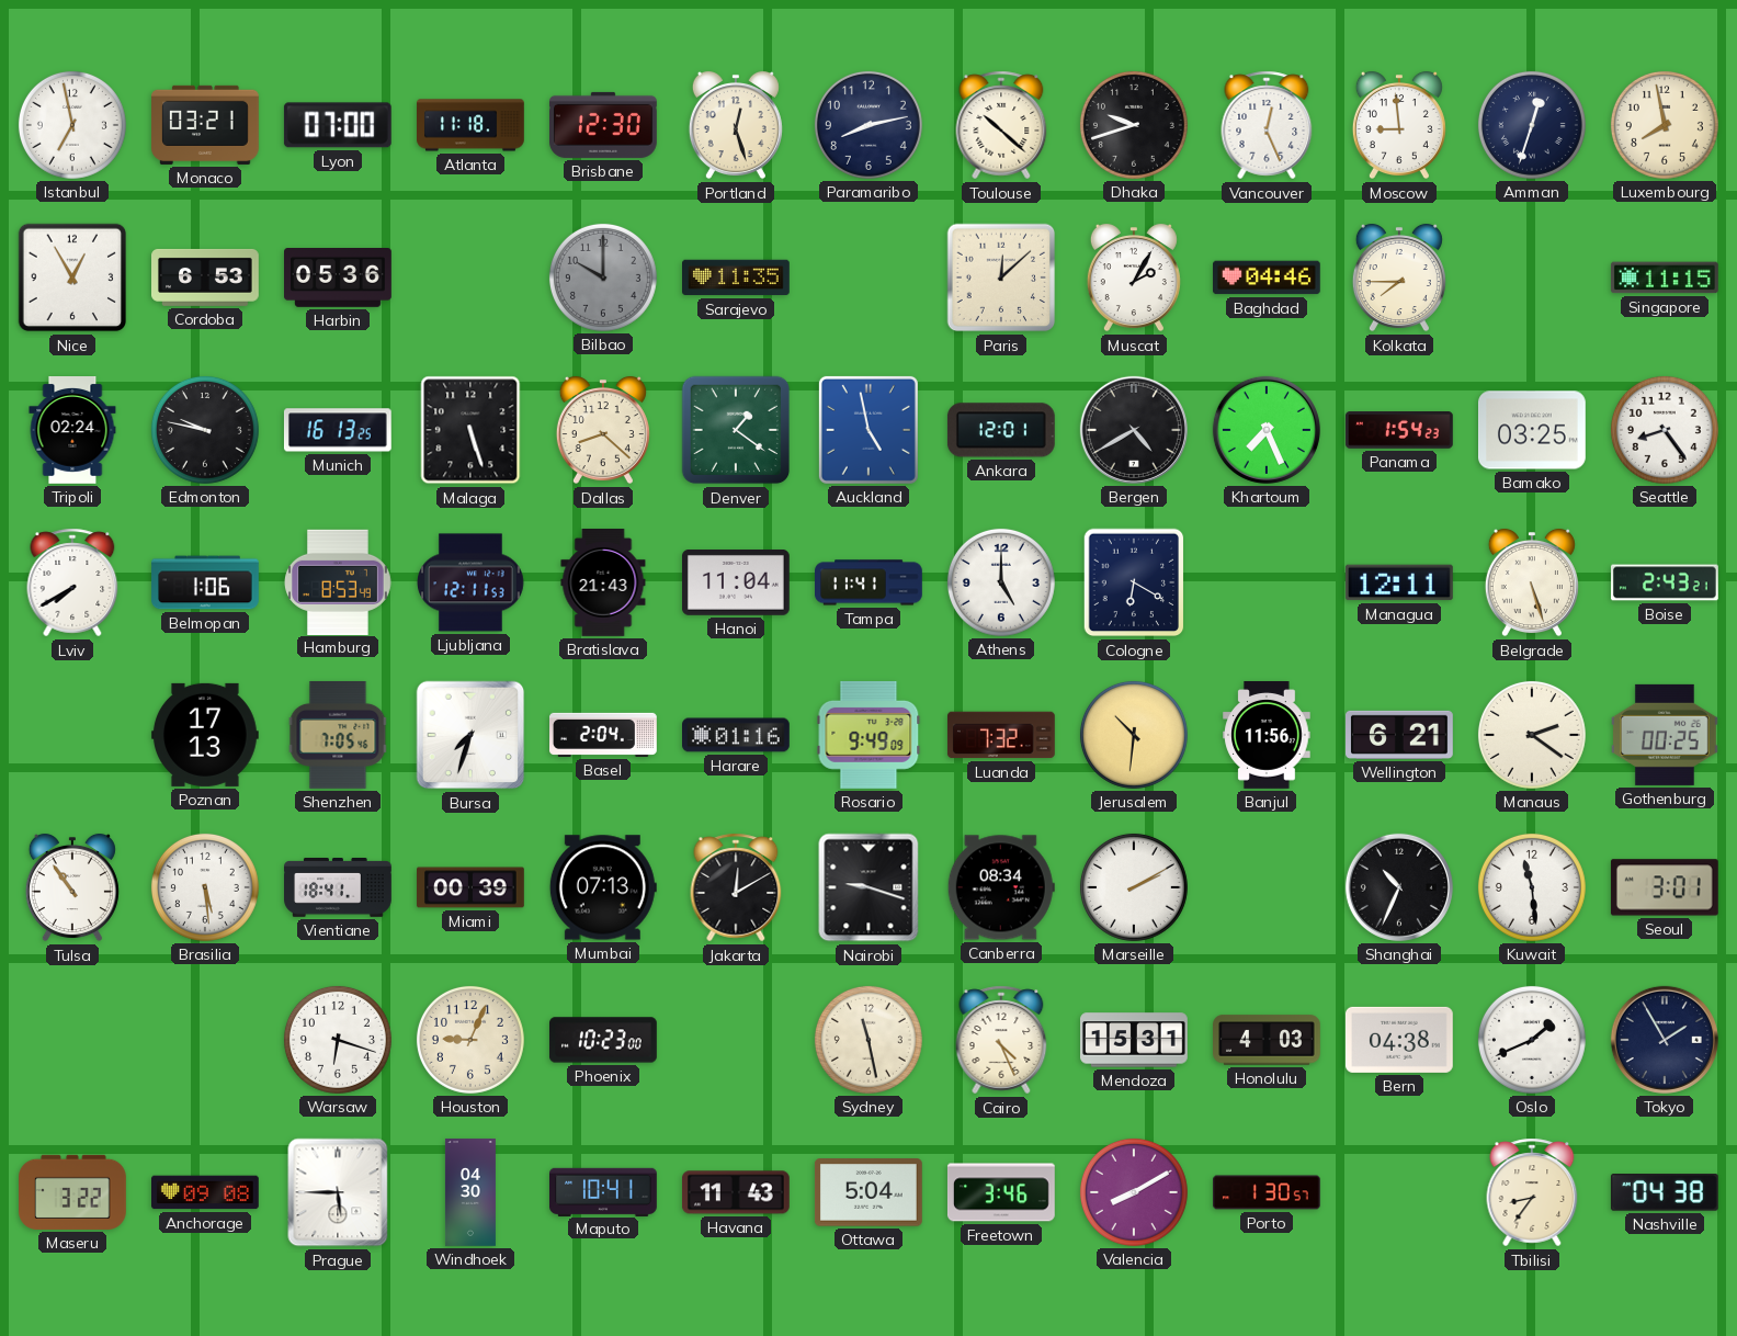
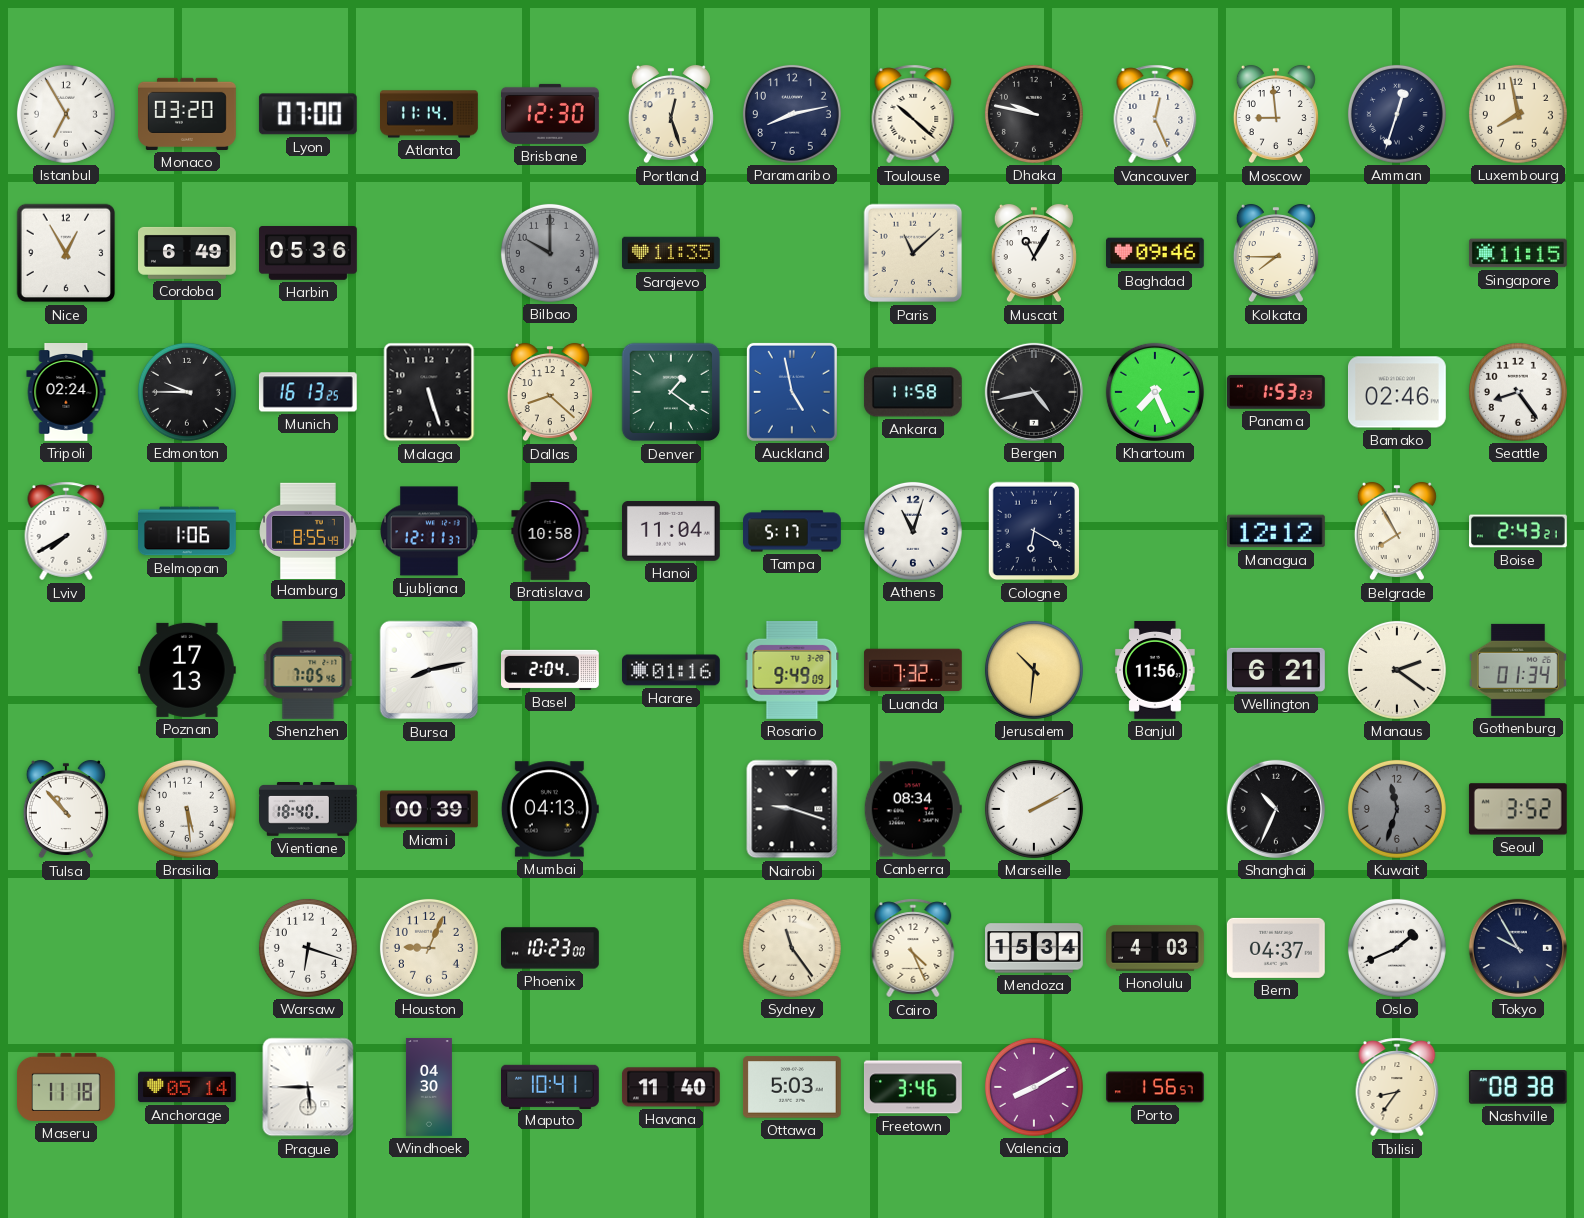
Istanbul: 6:58 -> 6:55 (66, 114)
Monaco: 03:21 -> 03:20 (188, 114)
Atlanta: 11:18 -> 11:14 (430, 114)
Dhaka: 9:42 -> 9:47 (1034, 114)
Cordoba: 6:53 -> 6:49 (188, 253)
Paris: 12:08 -> 11:08 (913, 253)
Muscat: 2:05 -> 11:05 (1034, 253)
Baghdad: 04:46 -> 09:46 (1156, 253)
Edmonton: 9:47 -> 9:45 (187, 392)
Ankara: 12:01 -> 11:58 (913, 392)
Bergen: 4:40 -> 4:43 (1034, 392)
Panama: 1:54 -> 1:53 (1276, 393)
Bamako: 03:25 -> 02:46 (1398, 392)
Hamburg: 8:53 -> 8:55 (309, 530)
Ljubljana: 12:11:53 -> 12:11:37 (430, 531)
Bratislava: 21:43 -> 10:58 (550, 532)
Tampa: 11:41 -> 5:17 (793, 531)
Athens: 5:00 -> 11:03 (913, 531)
Managua: 12:11 -> 12:12 (1276, 531)
Belgrade: 5:27 -> 7:55 (1397, 531)
Bursa: 7:33 -> 8:13 (429, 670)
Gothenburg: 00:25 -> 01:34 (1518, 670)
Tulsa: 10:54 -> 10:53 (66, 809)
Vientiane: 18:41 -> 18:40 (309, 809)
Mumbai: 07:13 -> 04:13 (550, 809)
Jakarta: 12:10 -> none (736, 887)
Kuwait: 11:29 -> 11:33 (1397, 809)
Kuwait dial: white -> grey (1397, 809)
Seoul: 3:01 -> 3:52 (1518, 809)
Sydney: 11:28 -> 11:24 (792, 948)
Mendoza: 15:31 -> 15:34 (1035, 948)
Bern: 04:38 -> 04:37 (1276, 948)
Tokyo: 1:55 -> 9:55 (1518, 948)
Maseru: 3:22 -> 11:18 (67, 1087)
Anchorage: 09:08 -> 05:14 (188, 1087)
Havana: 11:43 -> 11:40 (672, 1087)
Ottawa: 5:04 -> 5:03 (792, 1087)
Porto: 1:30 -> 1:56 (1155, 1087)
Nashville: 04:38 -> 08:38 (1518, 1087)
